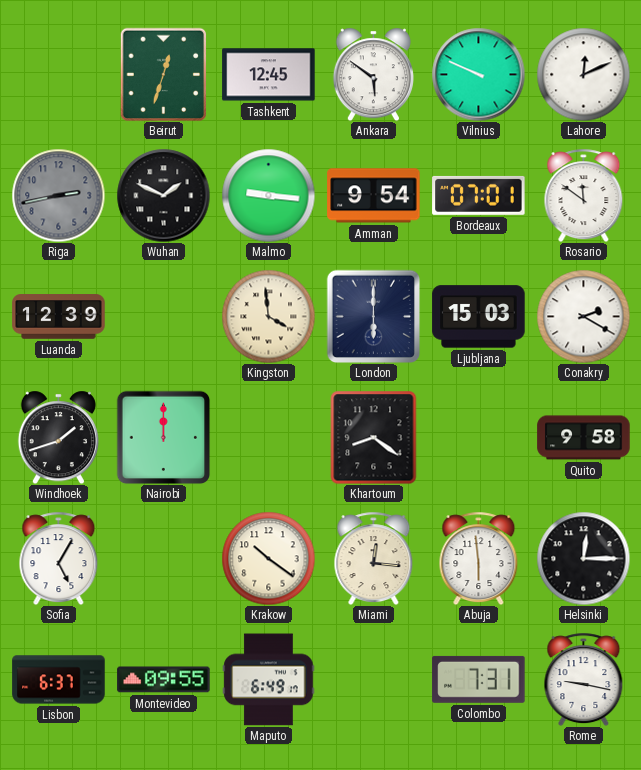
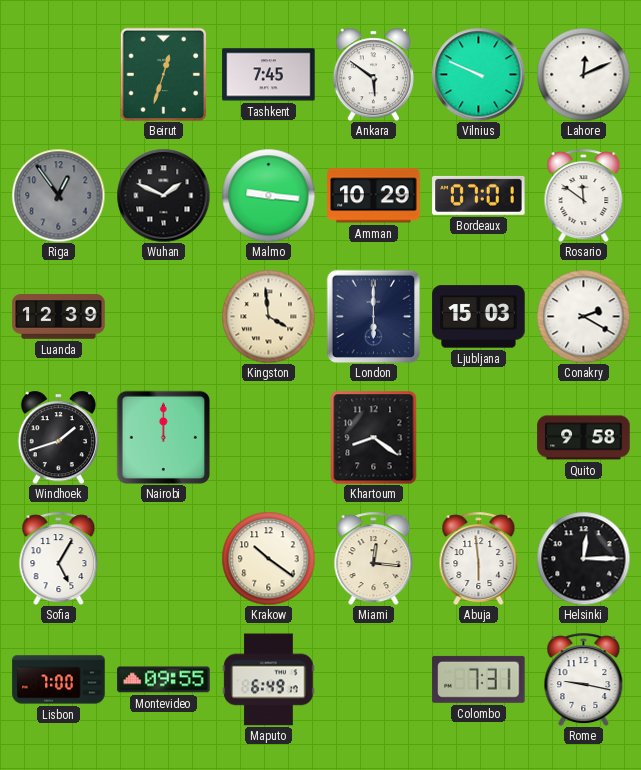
Tashkent: 12:45 -> 7:45 (269, 75)
Riga: 2:43 -> 12:54 (58, 195)
Amman: 9:54 -> 10:29 (374, 196)
Lisbon: 6:37 -> 7:00 (59, 680)
